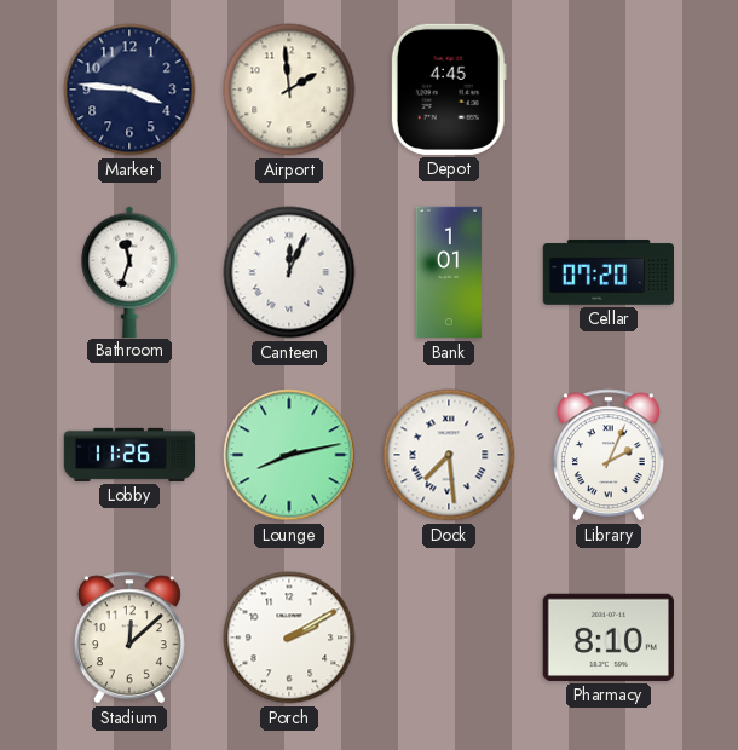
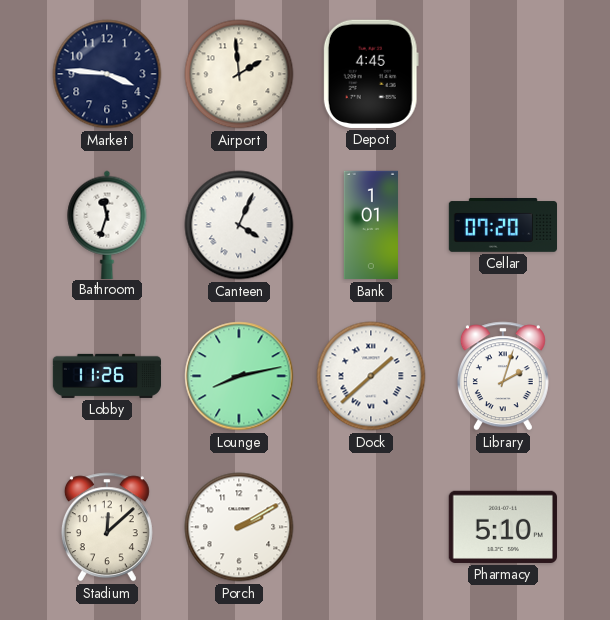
Canteen: 12:04 -> 4:04 (239, 225)
Dock: 7:29 -> 1:38 (371, 376)
Library: 2:04 -> 2:03 (503, 376)
Pharmacy: 8:10 -> 5:10 (503, 527)
